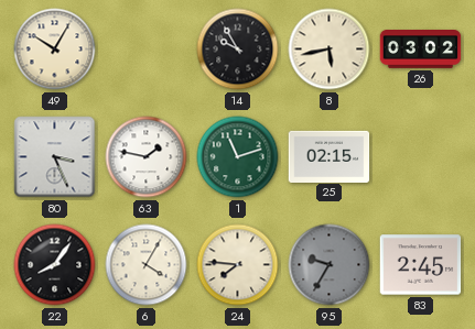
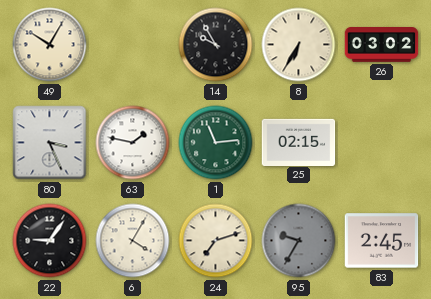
8: 5:43 -> 6:35 (299, 45)
1: 11:12 -> 11:14 (216, 143)
22: 8:06 -> 9:06 (50, 241)
24: 7:46 -> 7:12 (216, 241)
